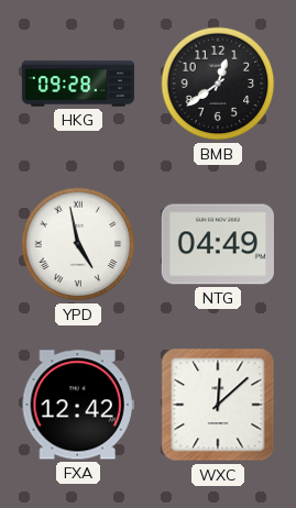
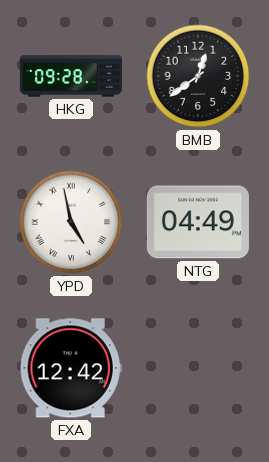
WXC: 12:08 -> none (218, 405)
